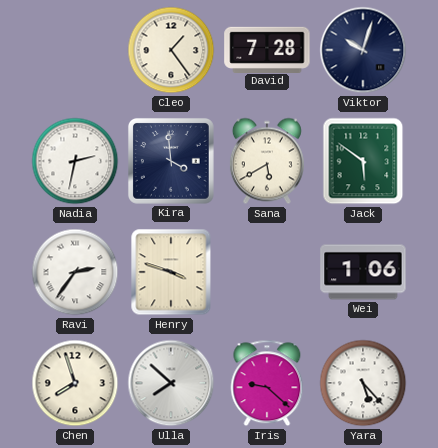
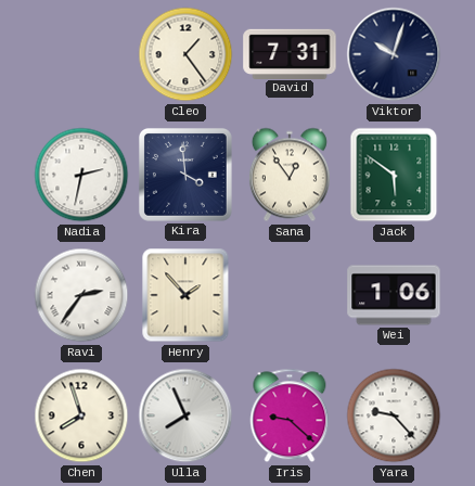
David: 7:28 -> 7:31 (290, 53)
Sana: 5:40 -> 12:54 (290, 175)
Henry: 3:48 -> 1:53 (185, 295)
Ulla: 7:52 -> 7:56 (185, 415)
Yara: 5:23 -> 9:23 (394, 415)
